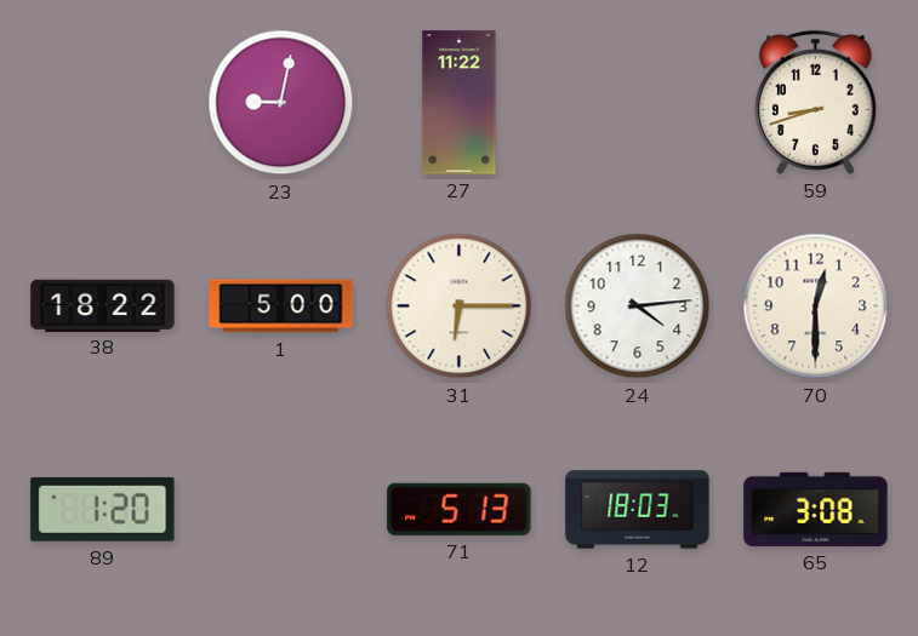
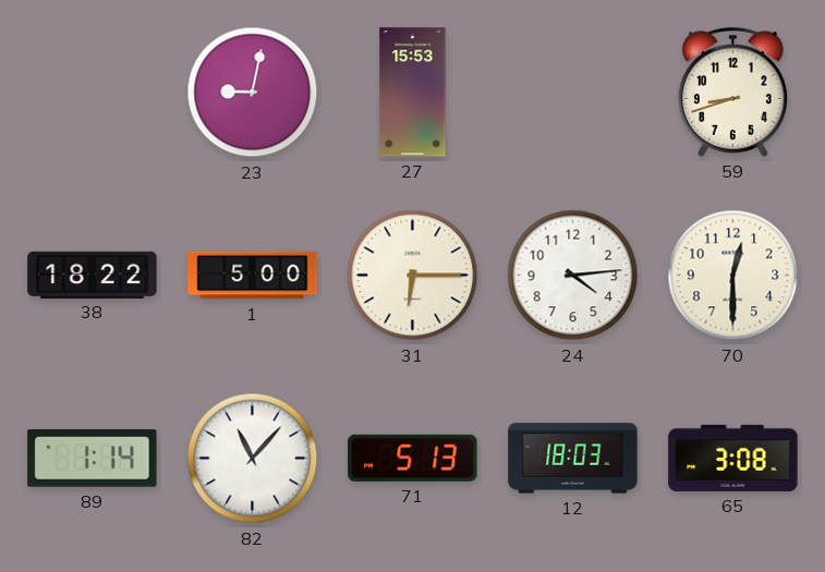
27: 11:22 -> 15:53 (413, 93)
89: 1:20 -> 1:14 (93, 459)
82: none -> 11:07 (253, 459)
